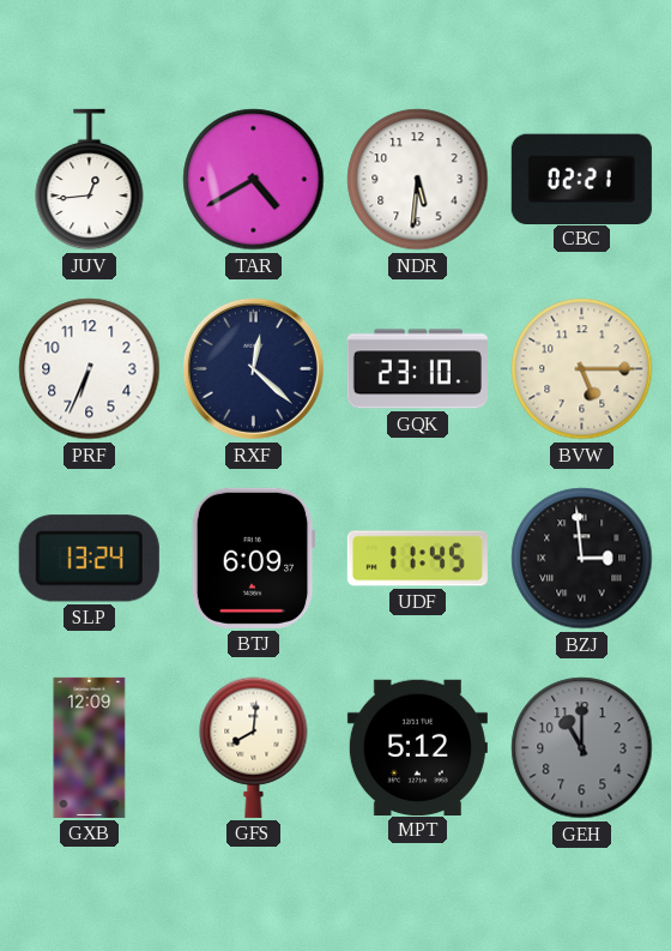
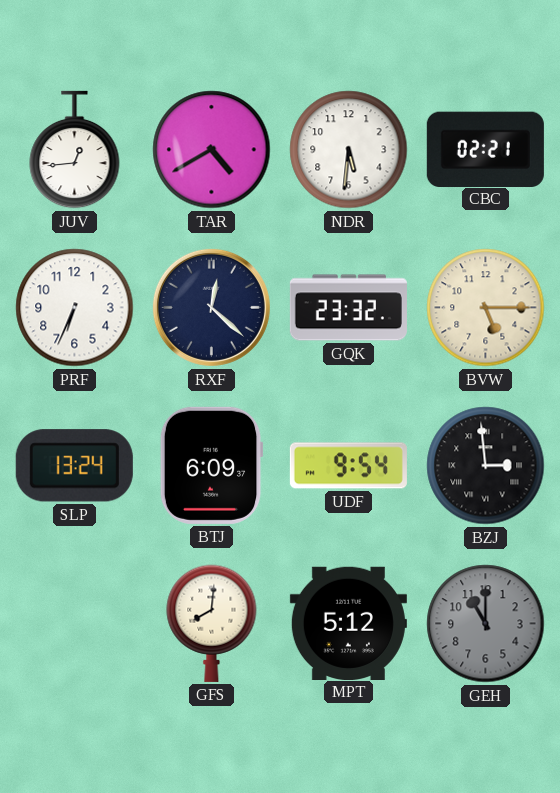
GQK: 23:10 -> 23:32 (348, 308)
UDF: 11:45 -> 9:54 (348, 466)
GXB: 12:09 -> none (90, 747)
